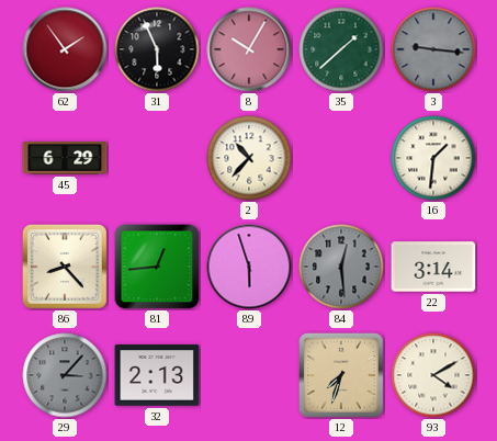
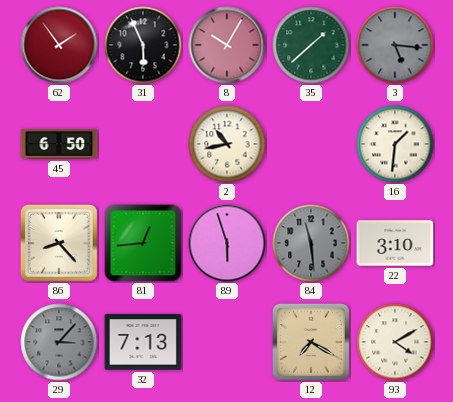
3: 9:16 -> 5:16 (395, 45)
45: 6:29 -> 6:50 (59, 144)
2: 10:37 -> 10:43 (227, 144)
84: 12:29 -> 11:29 (311, 243)
22: 3:14 -> 3:10 (395, 243)
32: 2:13 -> 7:13 (143, 342)
12: 7:33 -> 7:20 (311, 342)
